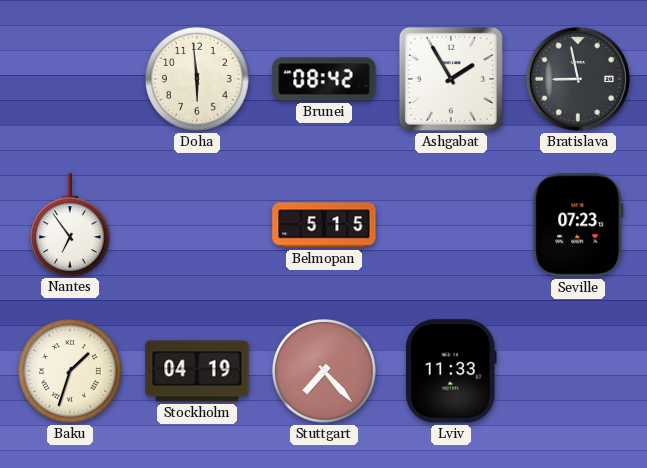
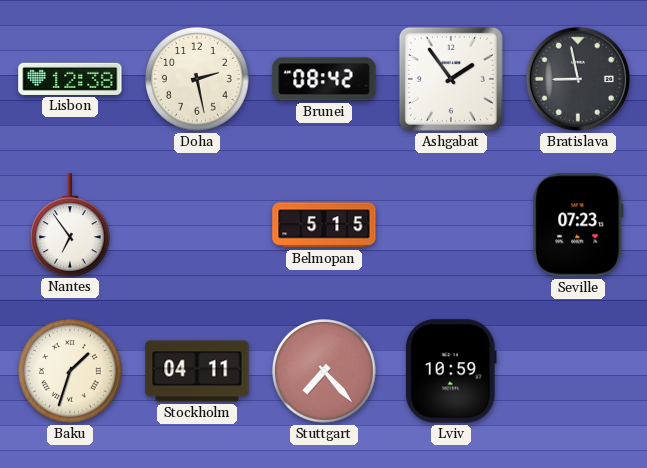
Lisbon: none -> 12:38 (70, 79)
Doha: 5:59 -> 2:28 (198, 80)
Ashgabat: 1:55 -> 1:54 (451, 79)
Stockholm: 04:19 -> 04:11 (197, 371)
Lviv: 11:33 -> 10:59 (451, 371)
